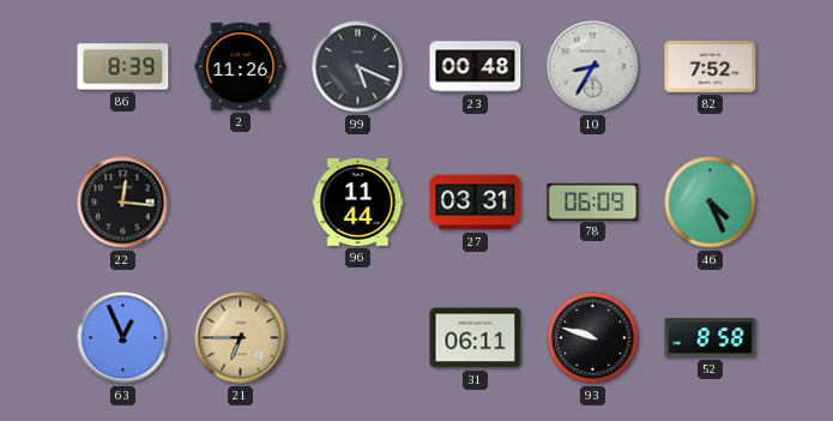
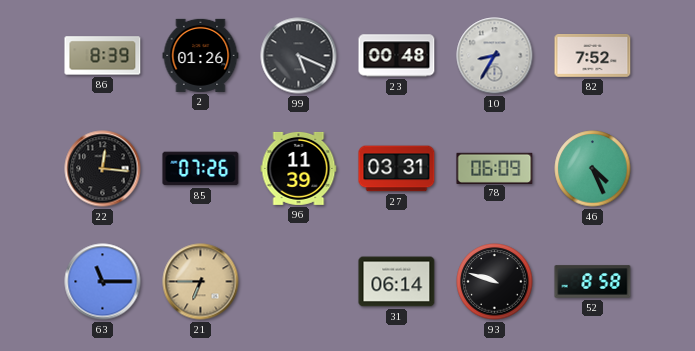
2: 11:26 -> 01:26 (201, 55)
85: none -> 07:26 (201, 169)
96: 11:44 -> 11:39 (299, 168)
63: 12:56 -> 11:15 (103, 282)
31: 06:11 -> 06:14 (397, 282)
